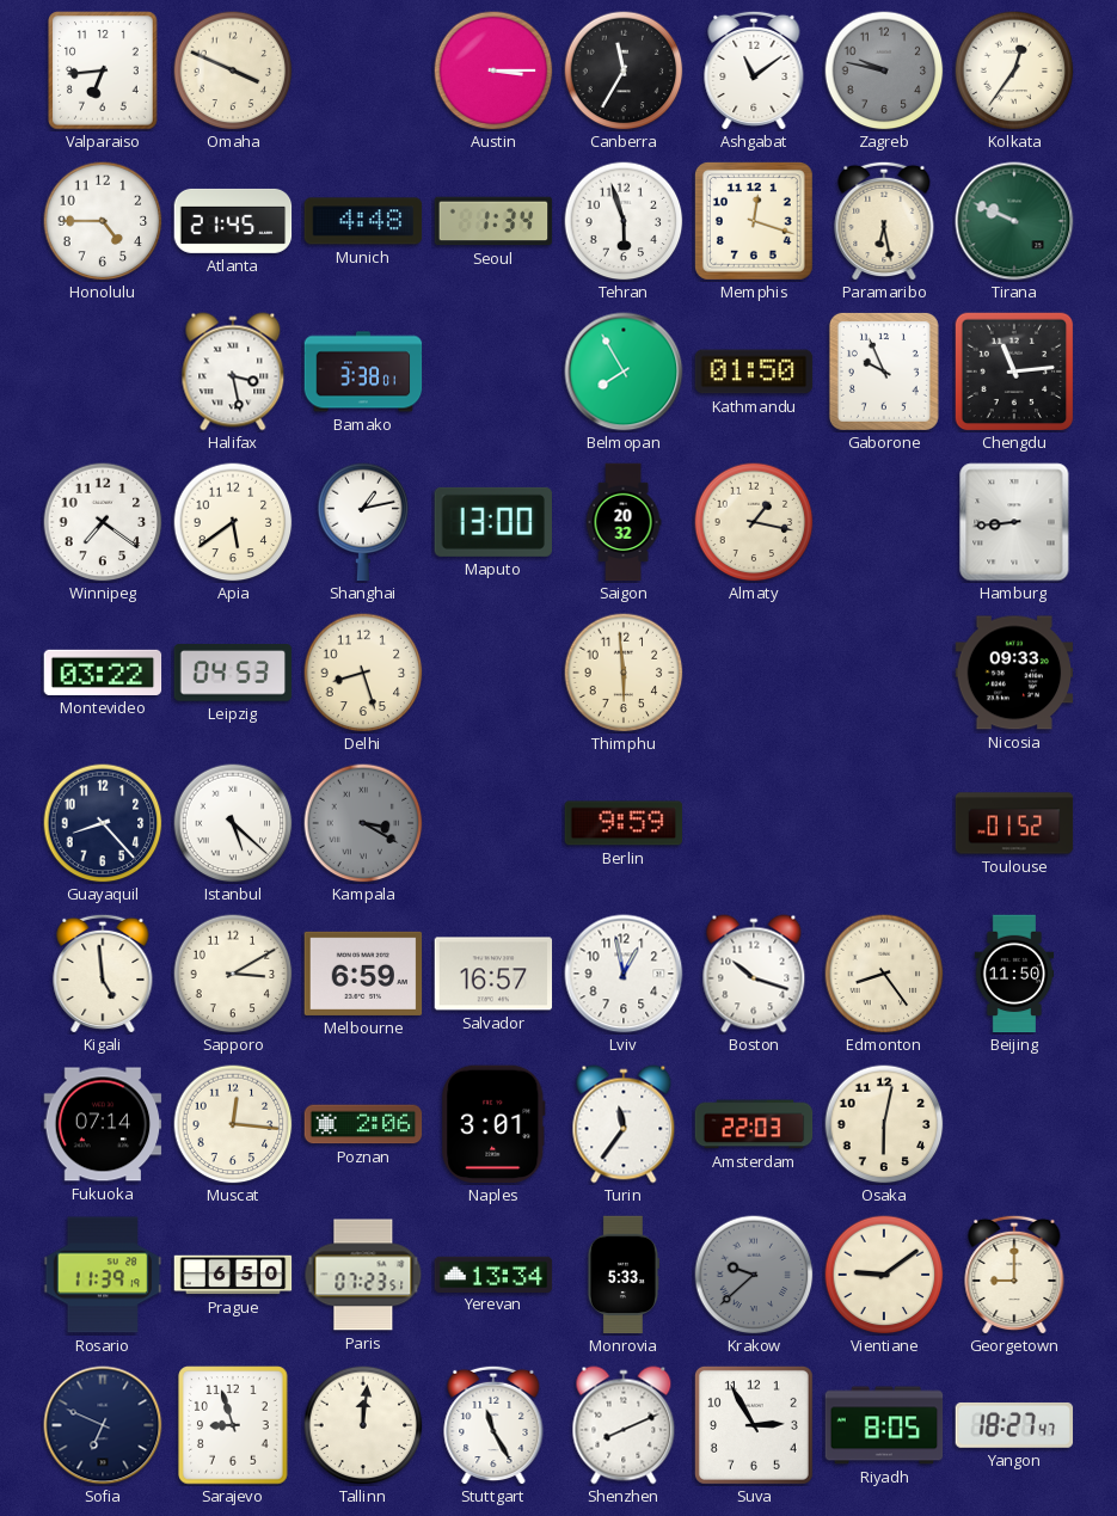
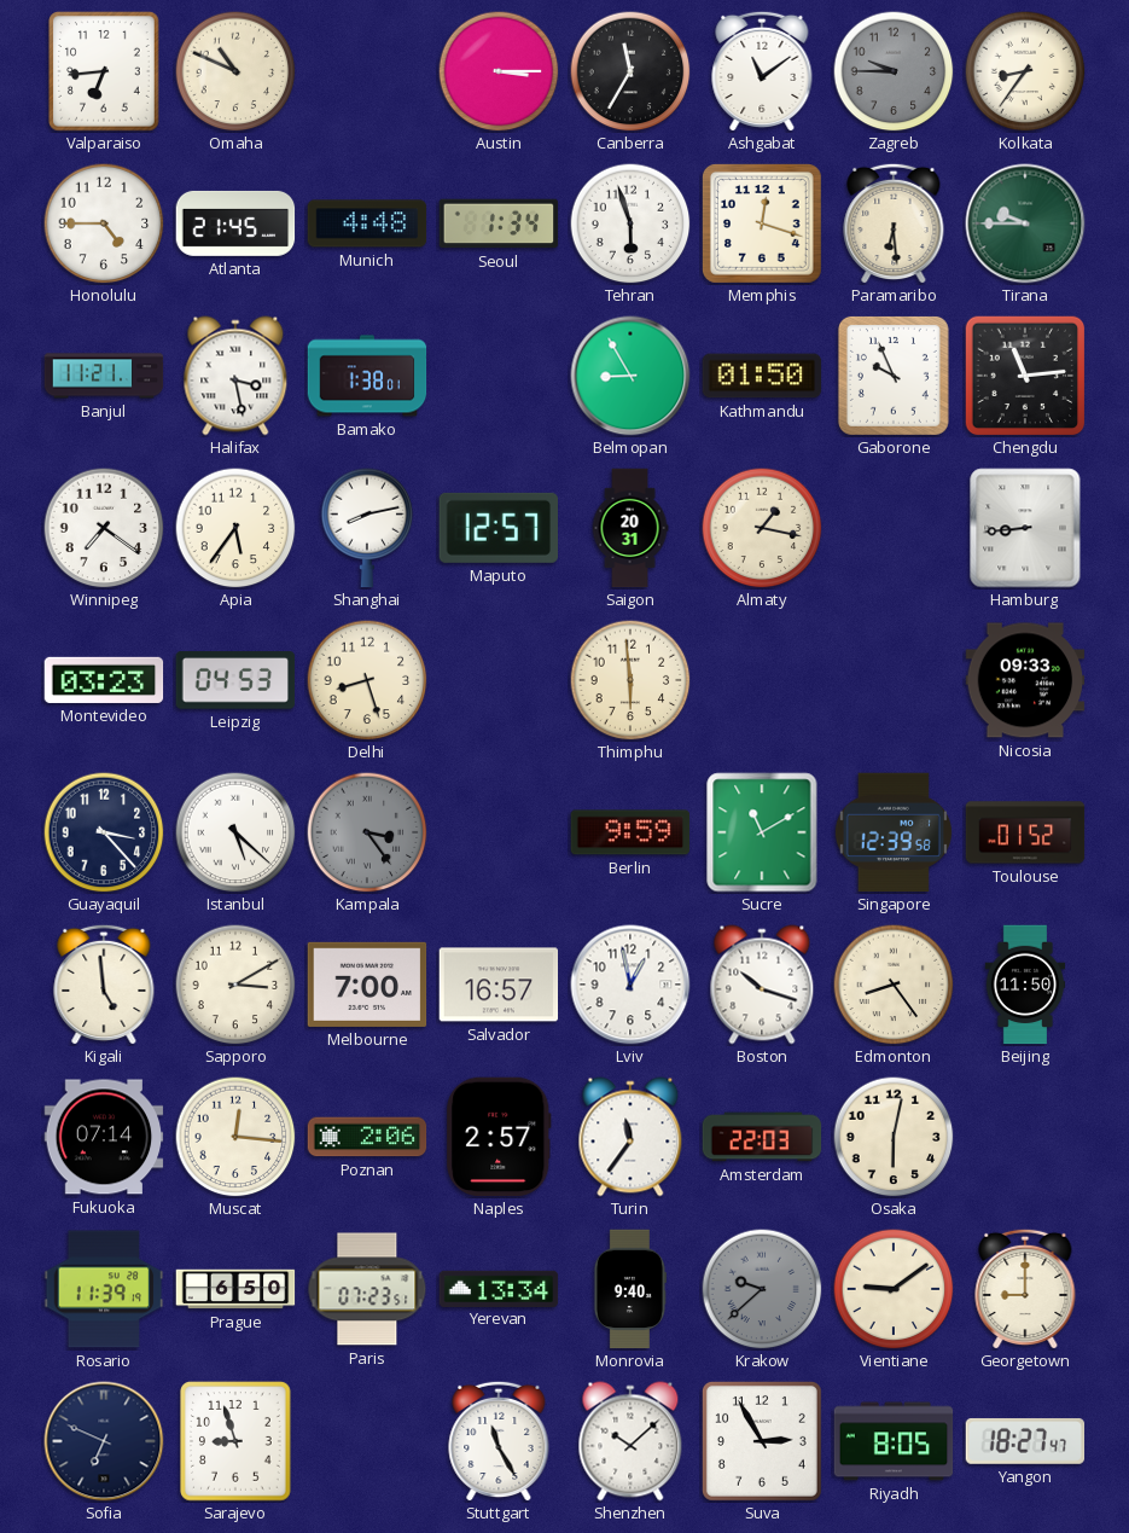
Omaha: 3:49 -> 10:49 (235, 71)
Zagreb: 9:47 -> 9:45 (894, 71)
Kolkata: 12:36 -> 8:36 (1025, 71)
Paramaribo: 6:28 -> 6:29 (894, 223)
Tirana: 9:49 -> 9:45 (1025, 223)
Banjul: none -> 11:21 (104, 376)
Bamako: 3:38 -> 1:38 (367, 376)
Belmopan: 7:55 -> 8:55 (630, 376)
Apia: 5:39 -> 5:36 (235, 528)
Shanghai: 1:13 -> 8:13 (367, 528)
Maputo: 13:00 -> 12:57 (497, 528)
Saigon: 20:32 -> 20:31 (630, 528)
Montevideo: 03:22 -> 03:23 (104, 680)
Guayaquil: 8:23 -> 3:23 (104, 832)
Kampala: 3:20 -> 3:24 (367, 832)
Sucre: none -> 11:10 (762, 832)
Singapore: none -> 12:39 (894, 832)
Melbourne: 6:59 -> 7:00 (367, 985)
Naples: 3:01 -> 2:57 (499, 1137)
Monrovia: 5:33 -> 9:40 (629, 1289)
Tallinn: 12:01 -> none (363, 1425)
Shenzhen: 8:11 -> 10:08 (630, 1441)
